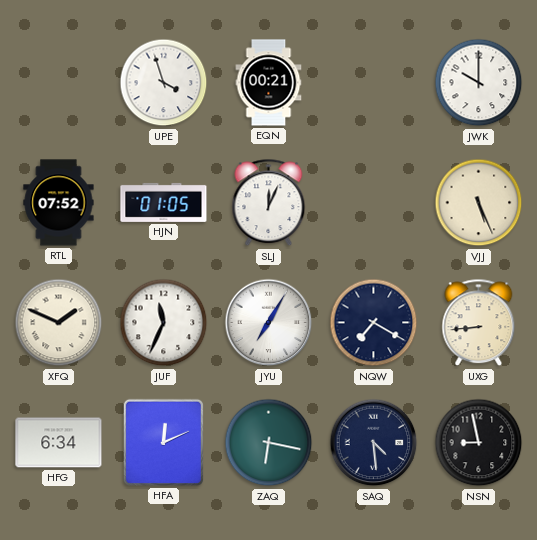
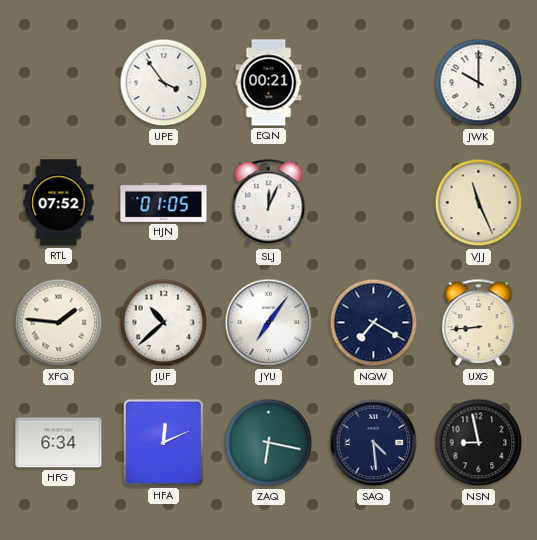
UPE: 3:57 -> 3:54 (164, 83)
VJJ: 5:26 -> 11:26 (479, 203)
XFQ: 1:49 -> 1:46 (59, 323)
JUF: 11:34 -> 10:38 (164, 323)
JYU: 7:05 -> 7:06 (269, 323)
